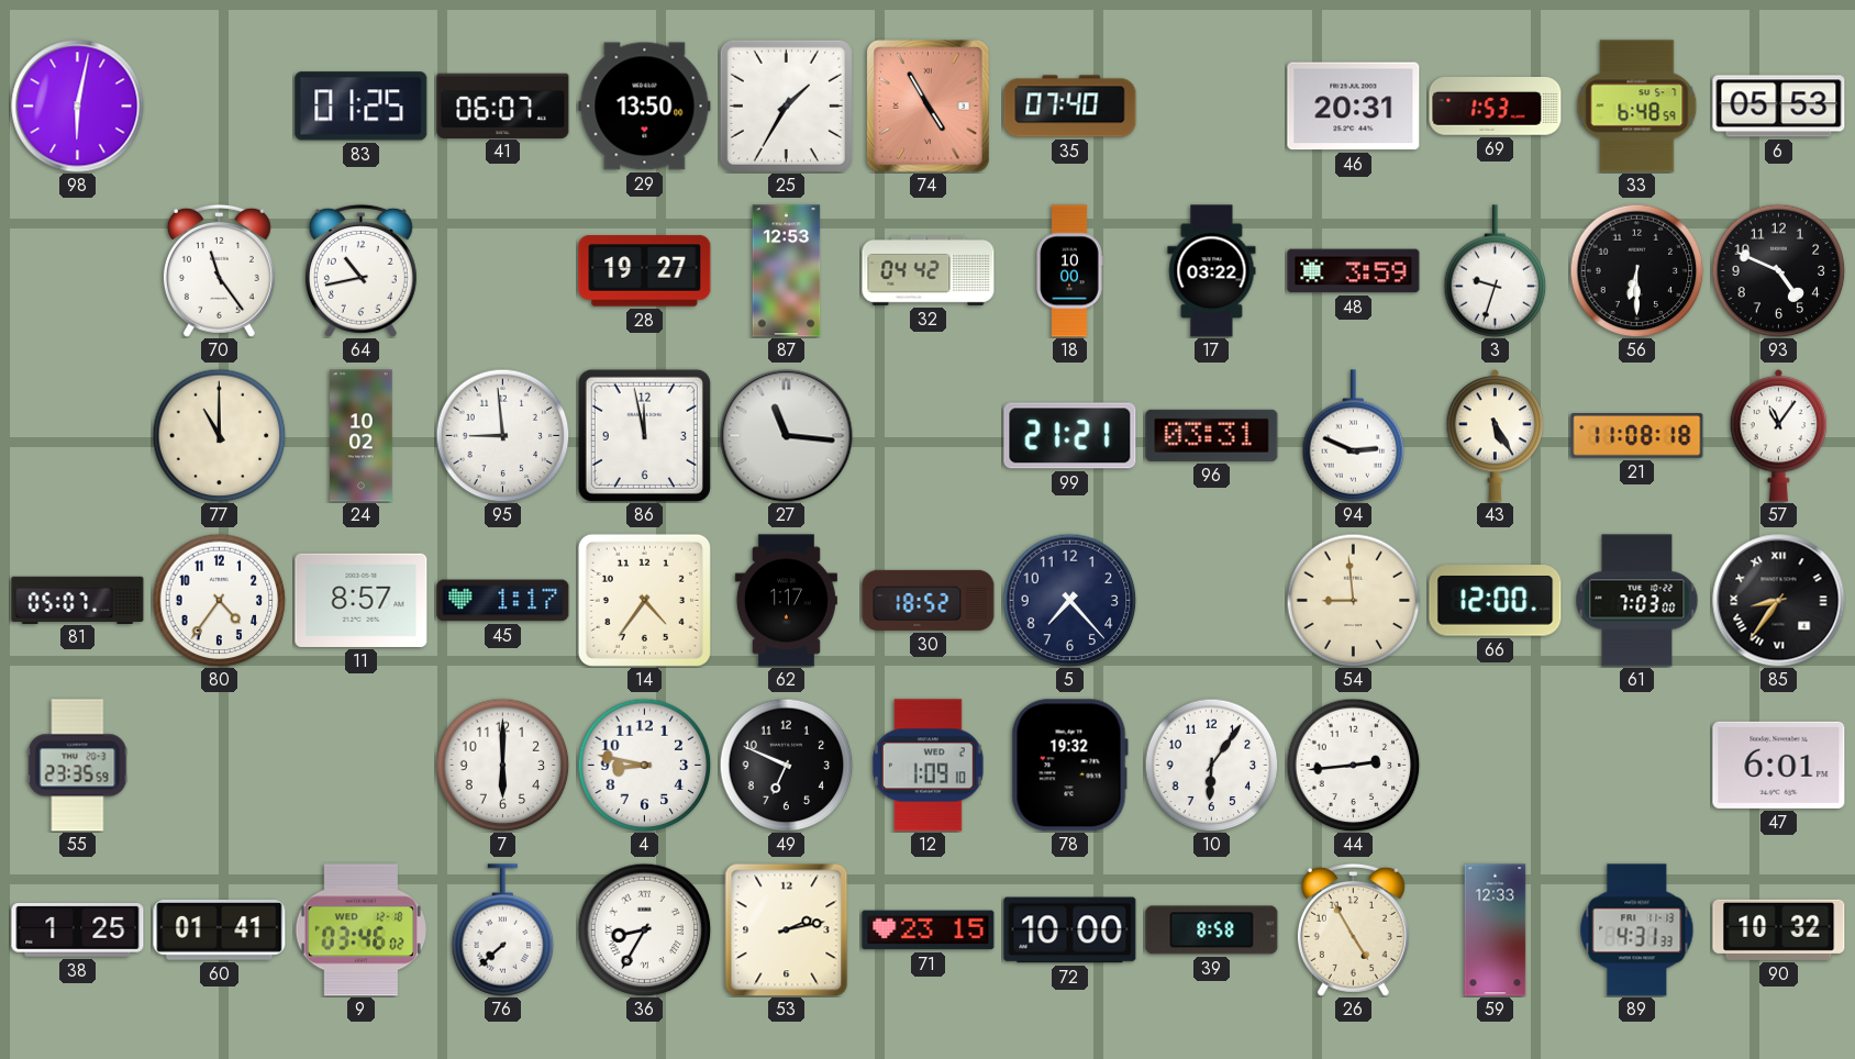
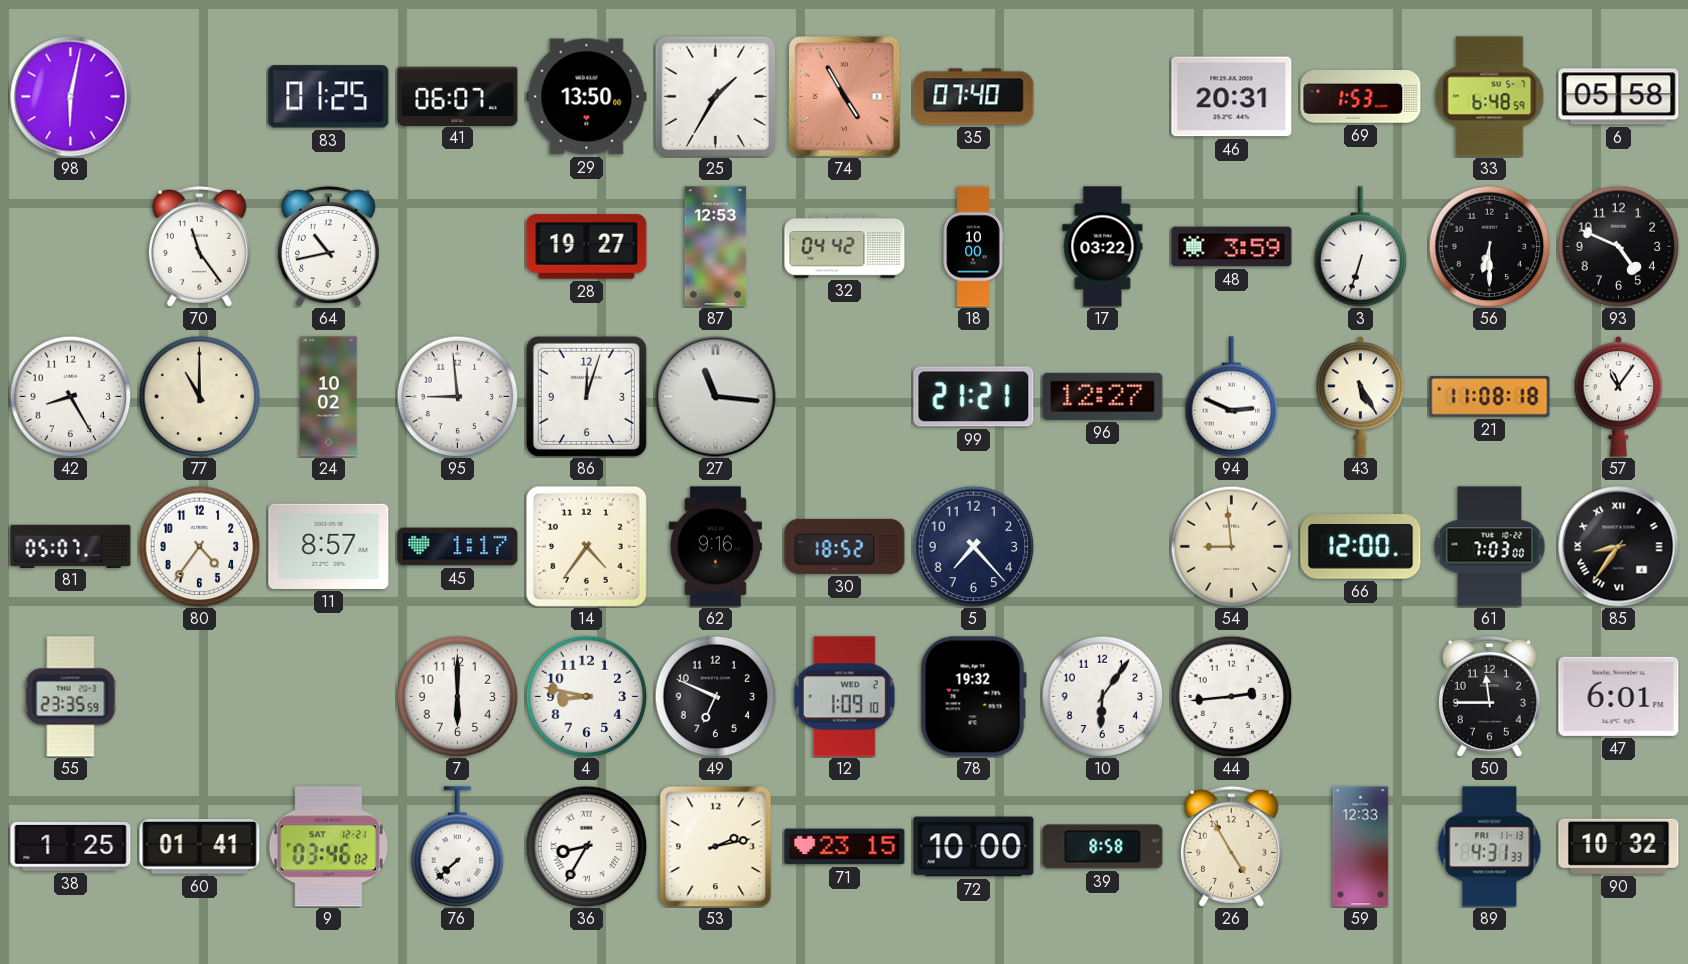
6: 05:53 -> 05:58 (1619, 97)
3: 9:33 -> 6:33 (1361, 247)
42: none -> 8:25 (70, 396)
86: 11:58 -> 12:03 (586, 396)
96: 03:31 -> 12:27 (1103, 396)
62: 1:17 -> 9:16 (715, 547)
50: none -> 11:45 (1489, 696)
9 date: WED 12-18 -> SAT 12-21 (328, 847)
